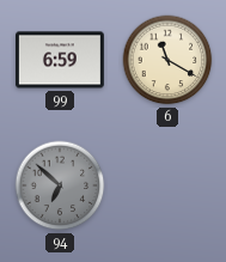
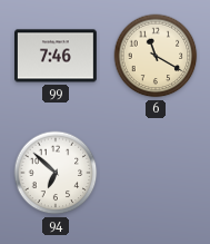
99: 6:59 -> 7:46 (57, 56)
94 dial: grey -> white (56, 173)
